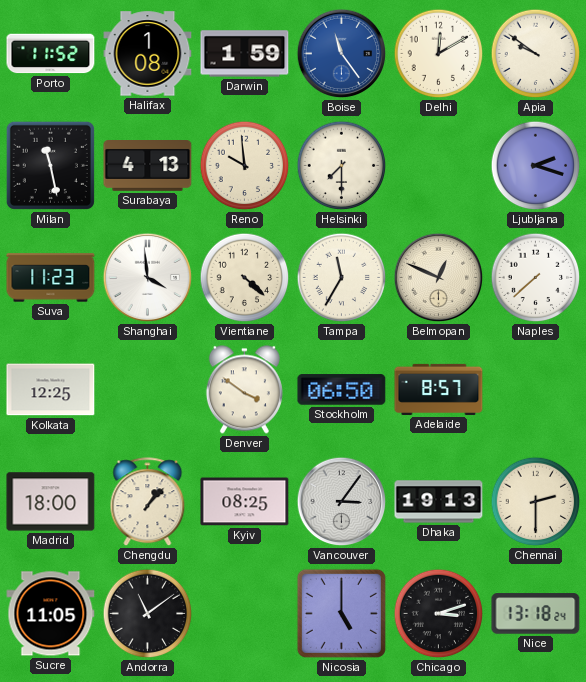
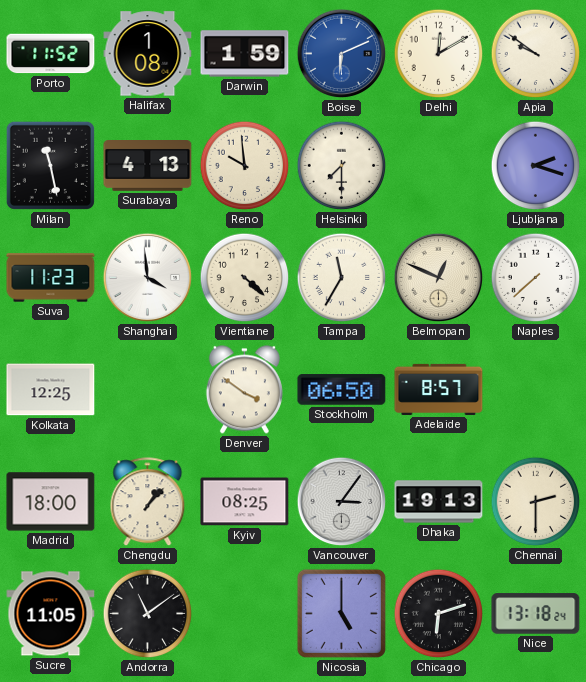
Boise: 11:24 -> 6:11 (342, 54)
Chicago: 3:12 -> 6:12 (439, 614)
